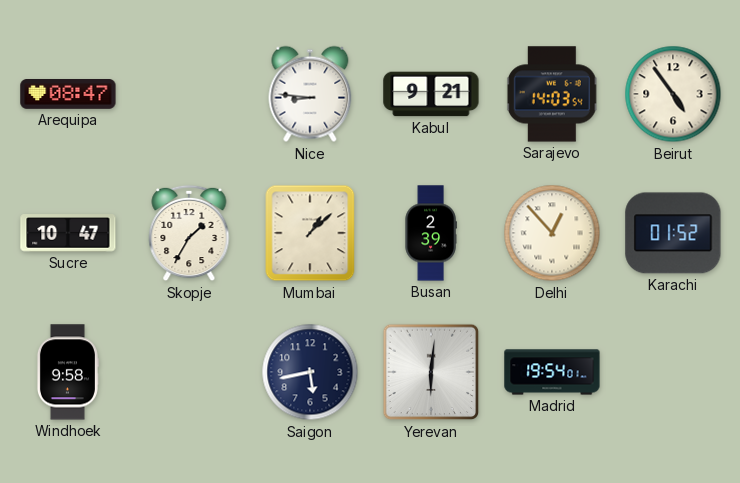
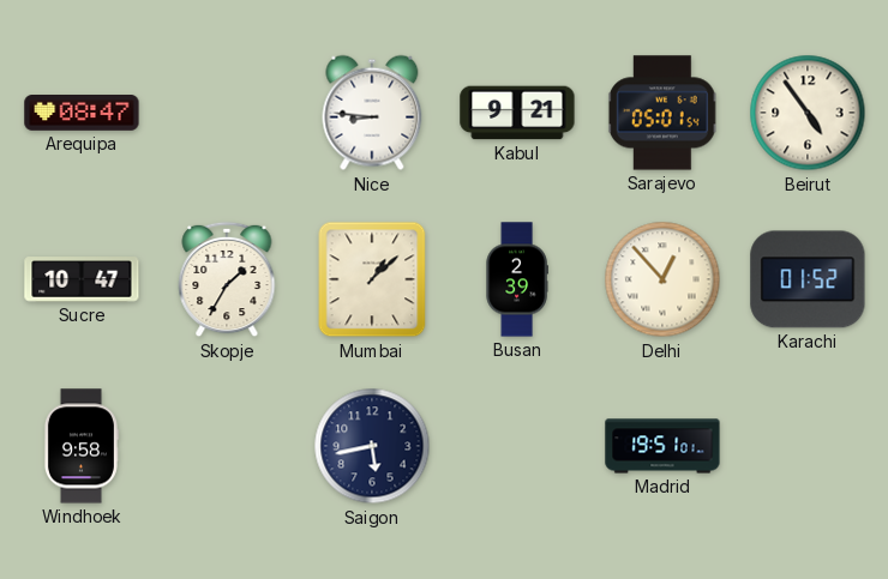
Sarajevo: 14:03 -> 05:01 (662, 113)
Yerevan: 6:01 -> none (431, 372)
Madrid: 19:54 -> 19:51 (662, 446)
